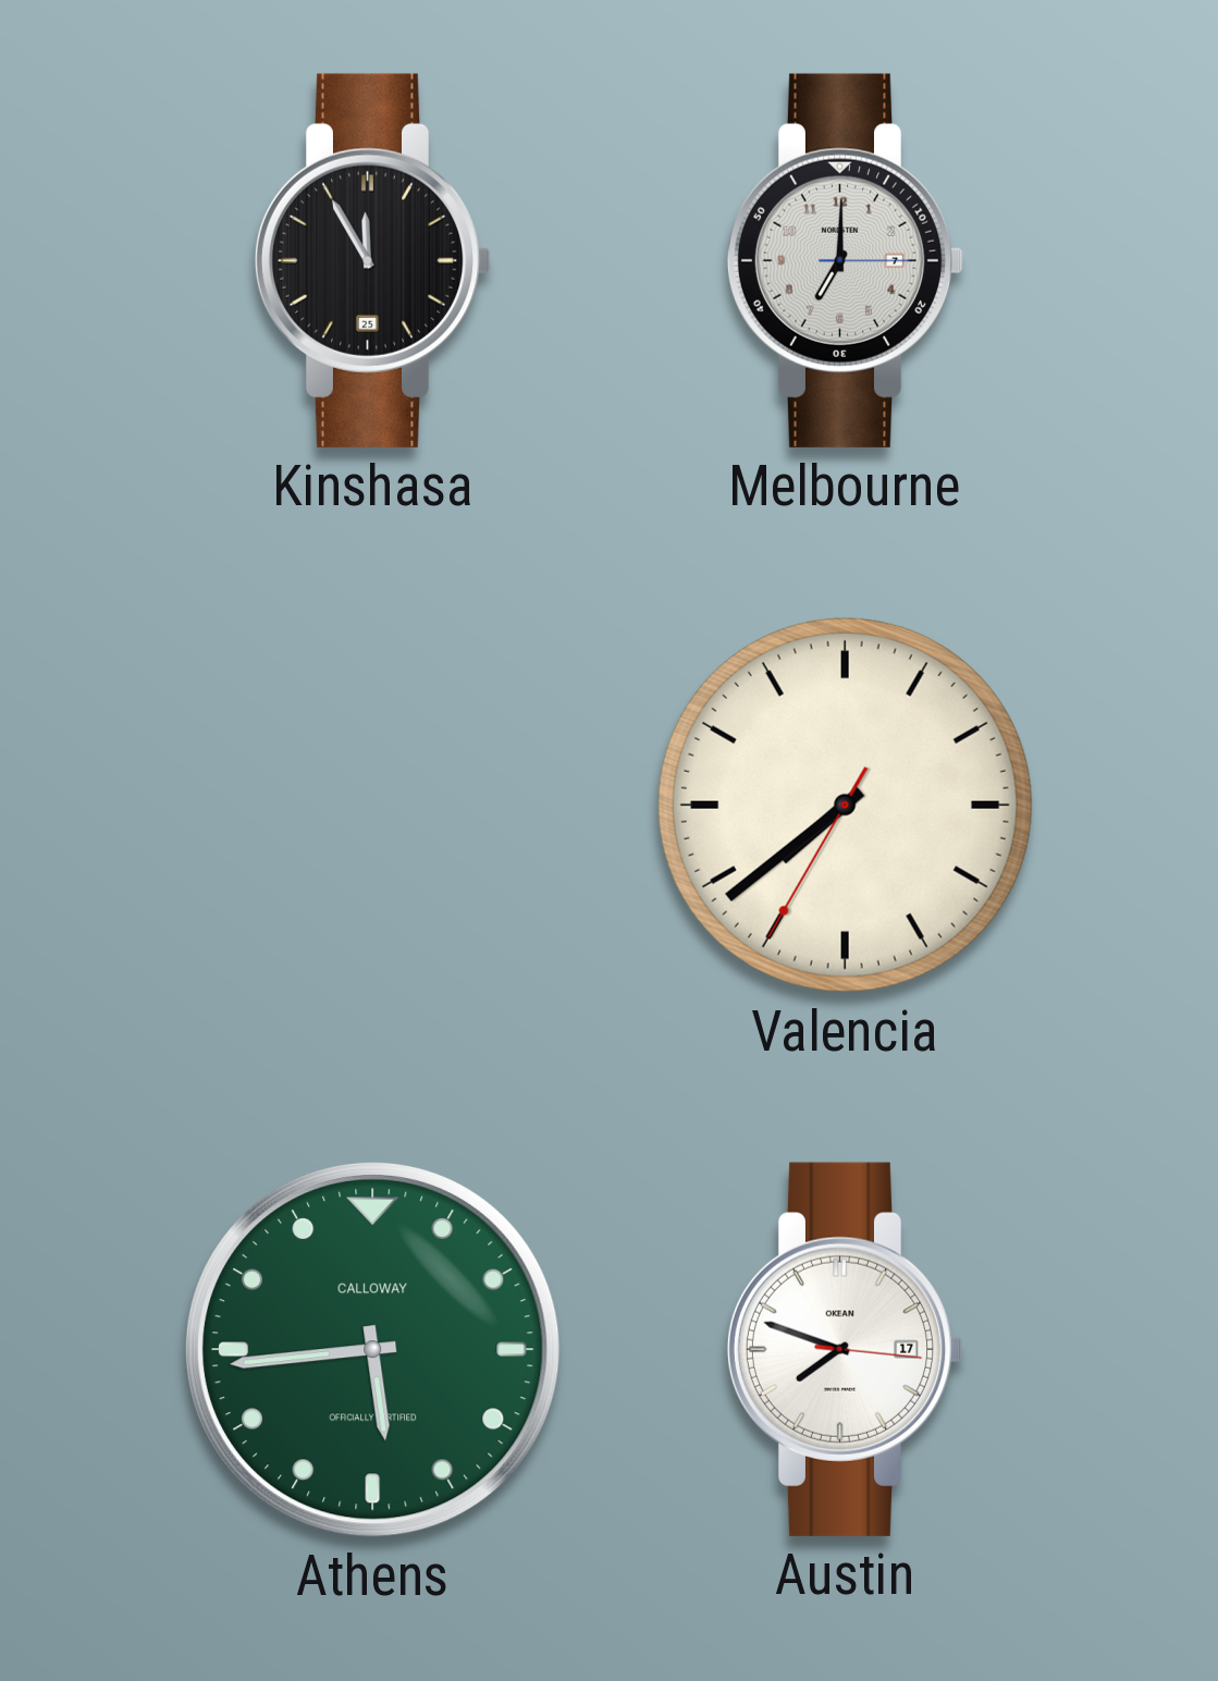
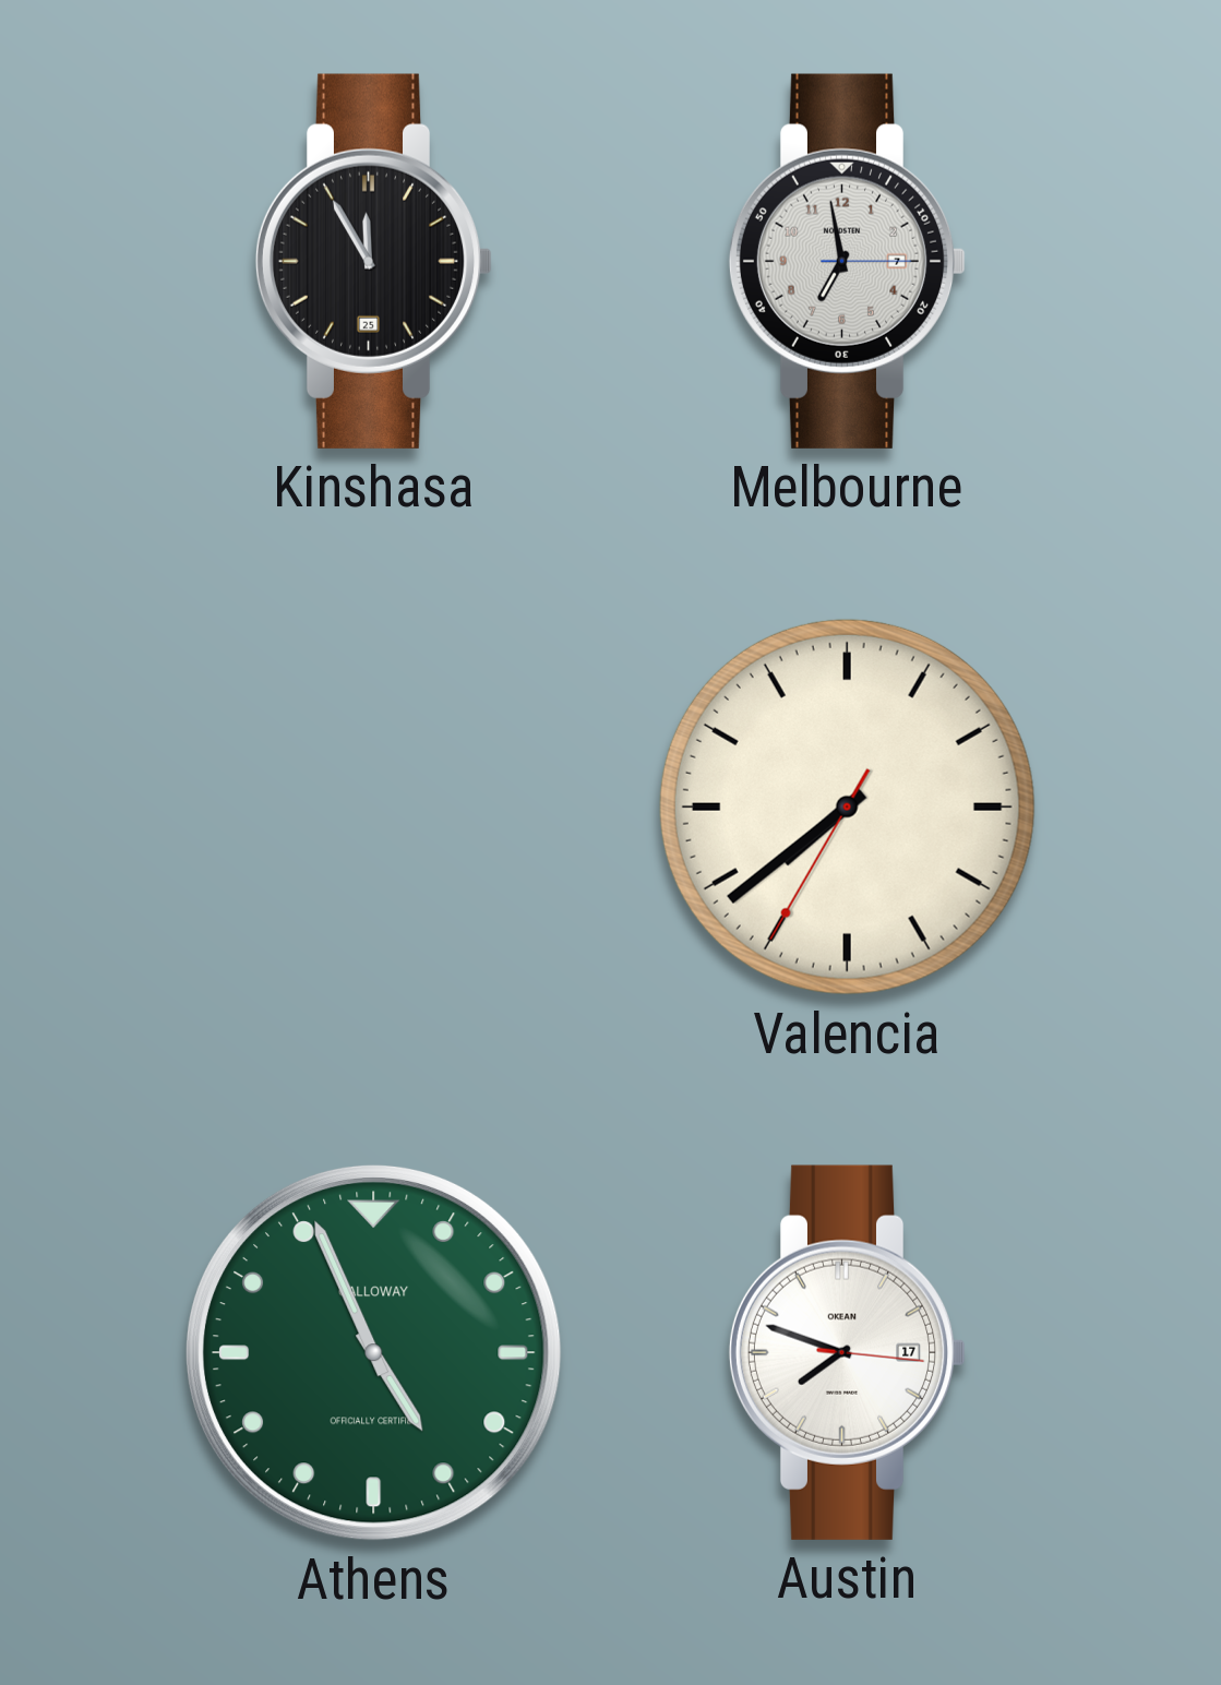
Melbourne: 7:00 -> 6:58 (848, 261)
Athens: 5:44 -> 4:56 (373, 1352)
